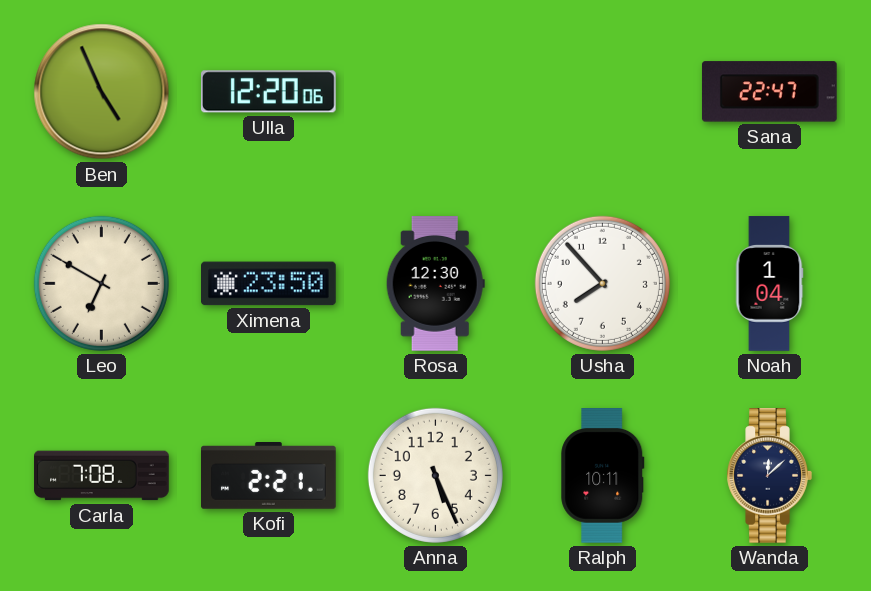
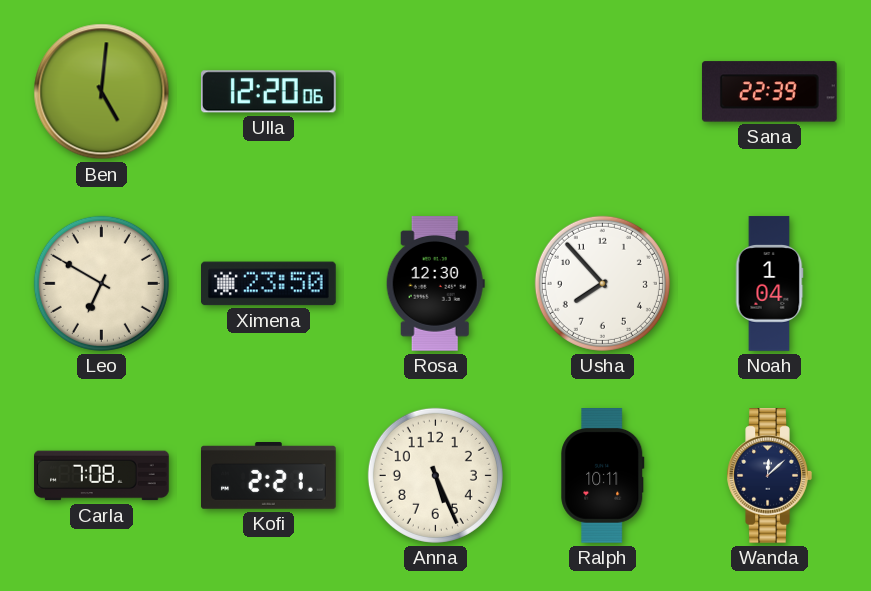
Ben: 4:56 -> 5:01 (102, 92)
Sana: 22:47 -> 22:39 (769, 92)
